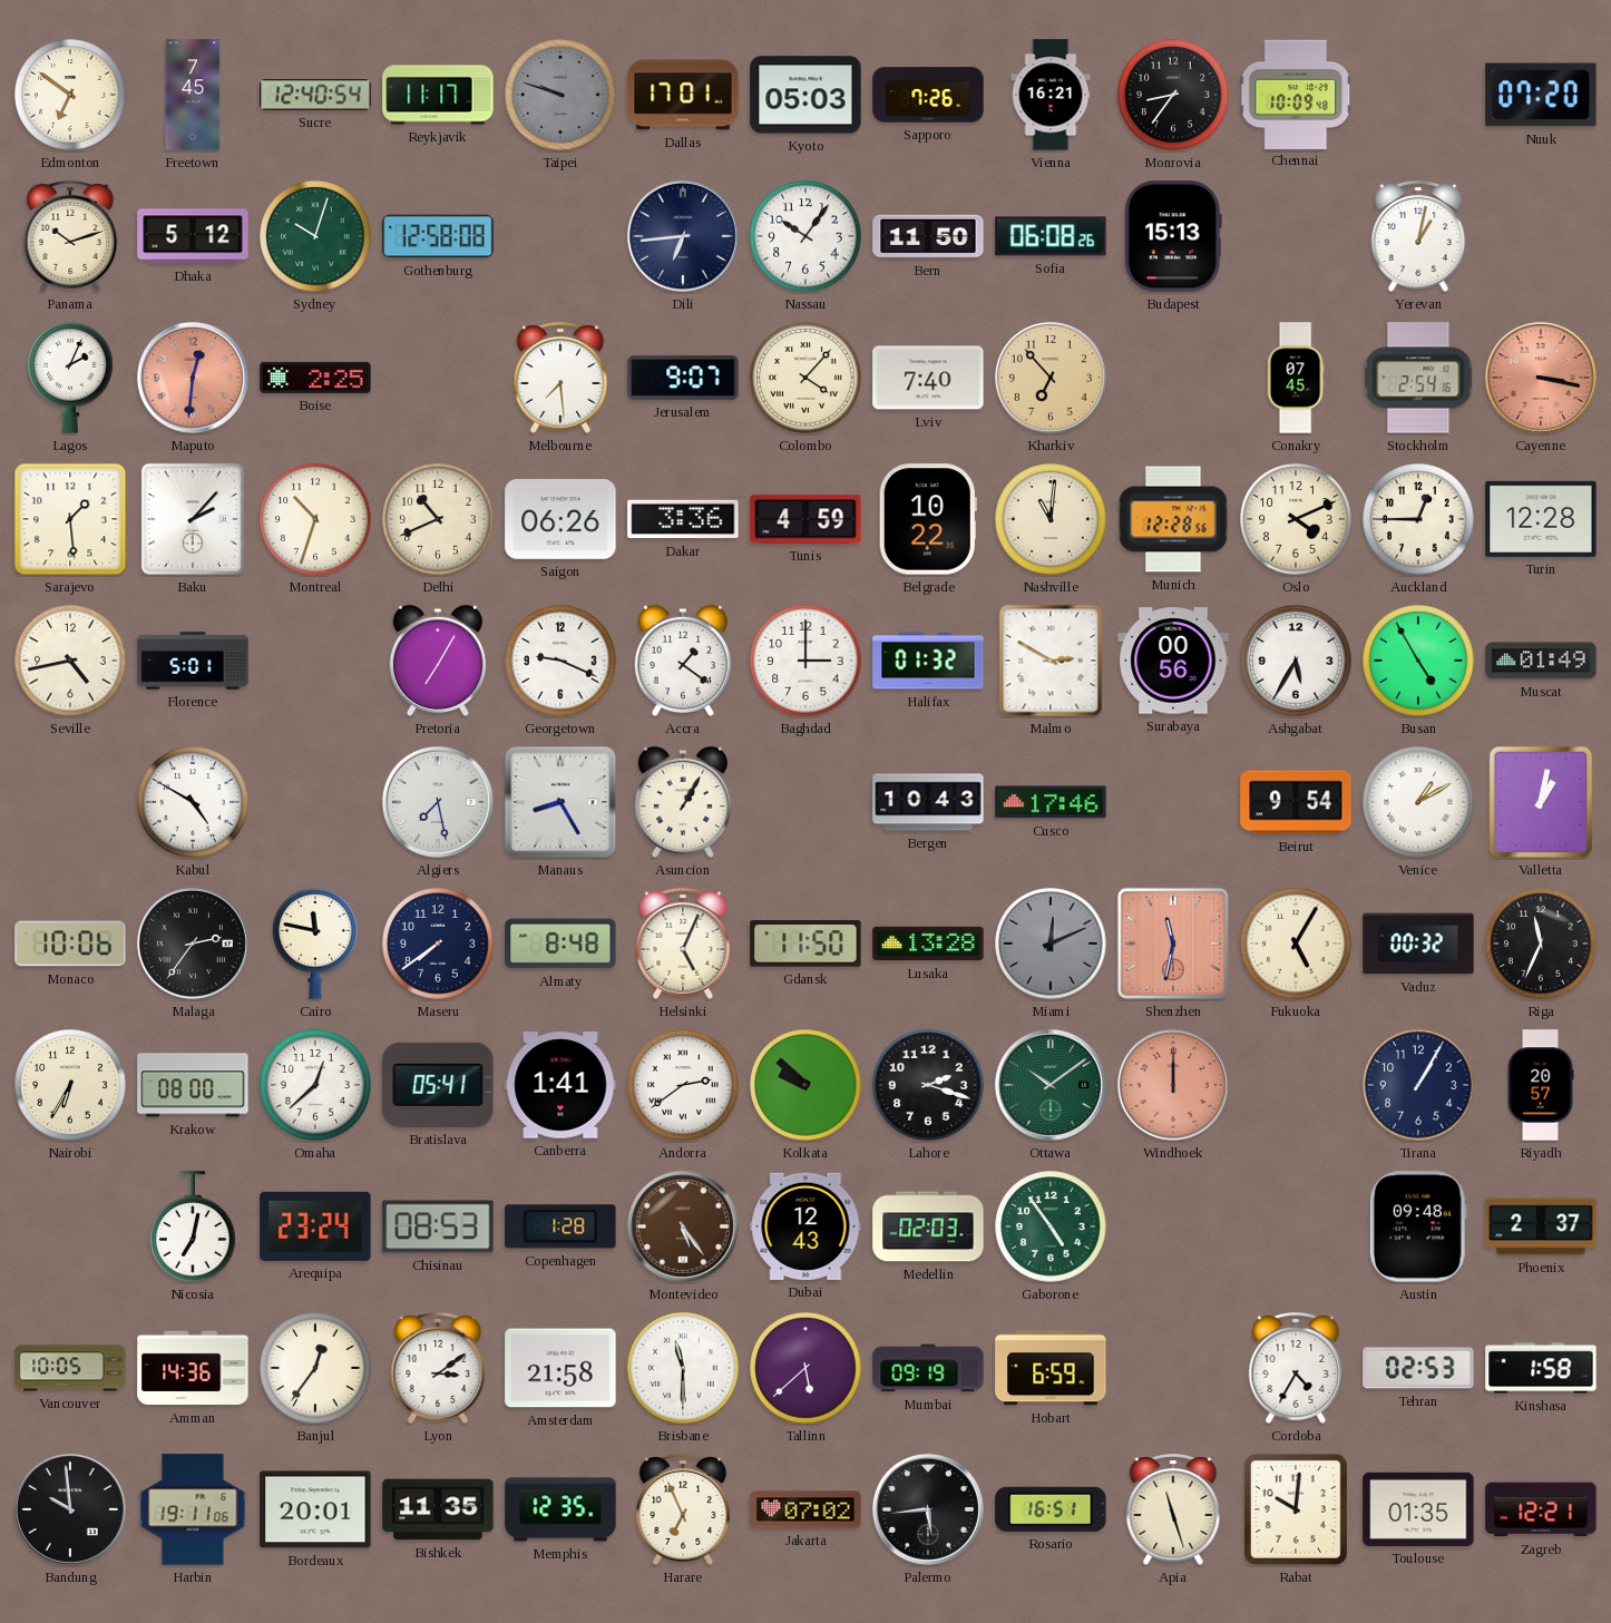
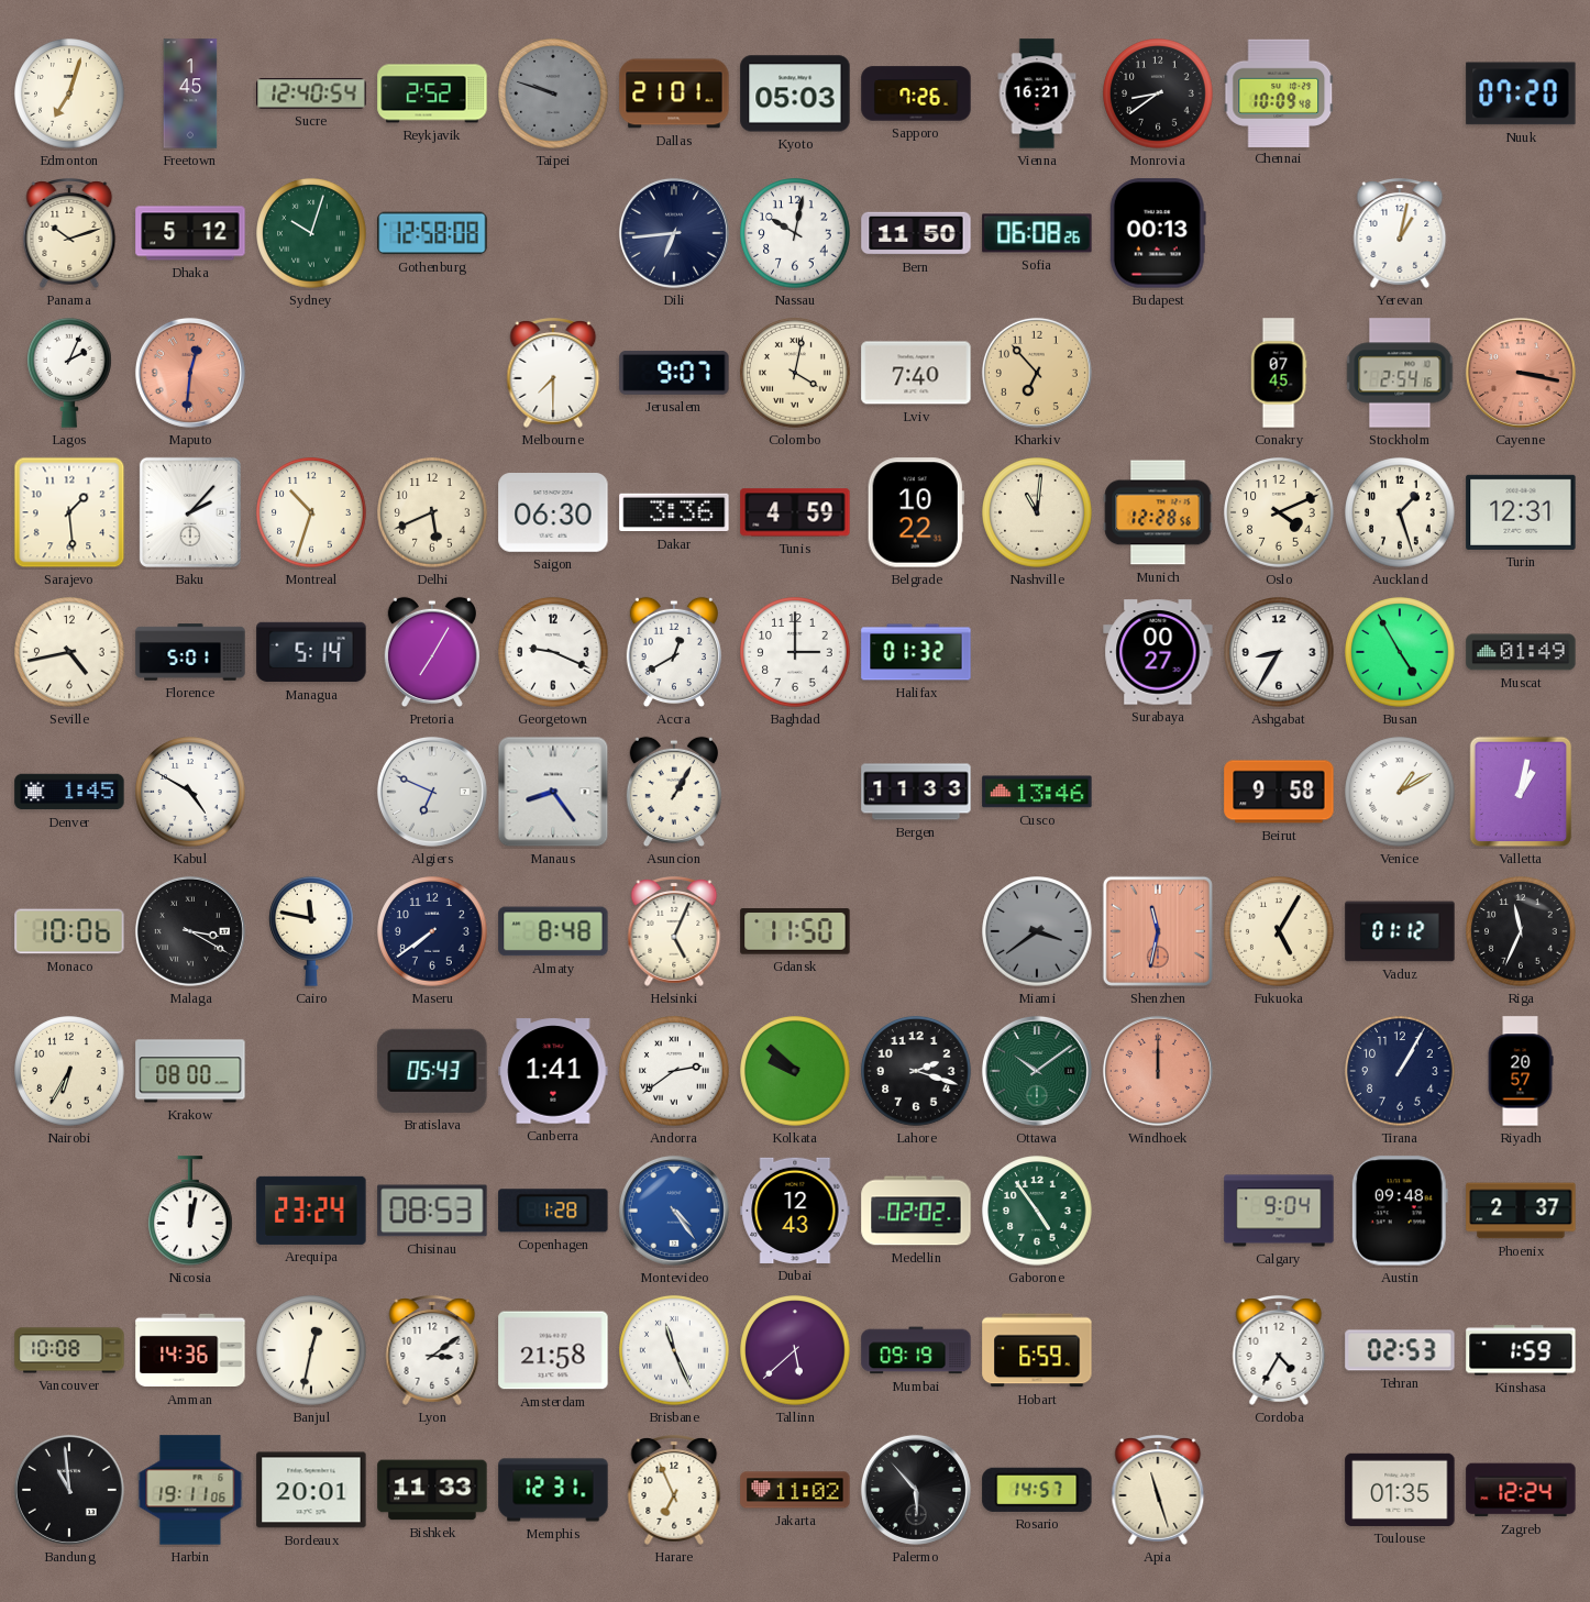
Edmonton: 6:51 -> 7:03 (69, 93)
Freetown: 7:45 -> 1:45 (190, 93)
Reykjavik: 11:17 -> 2:52 (432, 93)
Dallas: 17:01 -> 21:01 (674, 93)
Monrovia: 8:36 -> 8:39 (1158, 93)
Nassau: 10:06 -> 10:02 (795, 233)
Budapest: 15:13 -> 00:13 (1158, 233)
Boise: 2:25 -> none (315, 378)
Melbourne: 7:29 -> 7:30 (553, 374)
Colombo: 4:07 -> 4:02 (795, 373)
Delhi: 10:41 -> 5:41 (432, 512)
Saigon: 06:26 -> 06:30 (553, 513)
Auckland: 12:45 -> 1:27 (1400, 512)
Turin: 12:28 -> 12:31 (1521, 512)
Managua: none -> 5:14 (311, 652)
Accra: 1:21 -> 12:40 (674, 652)
Malmo: 2:50 -> none (1051, 661)
Surabaya: 00:56 -> 00:27 (1158, 652)
Ashgabat: 5:35 -> 8:35 (1279, 652)
Denver: none -> 1:45 (69, 792)
Algiers: 7:28 -> 6:49 (432, 792)
Manaus: 8:25 -> 8:24 (553, 792)
Bergen: 10:43 -> 11:33 (916, 792)
Cusco: 17:46 -> 13:46 (1037, 792)
Beirut: 9:54 -> 9:58 (1279, 792)
Malaga: 2:36 -> 3:20 (190, 931)
Lusaka: 13:28 -> none (928, 944)
Miami: 12:11 -> 3:39 (1037, 931)
Vaduz: 00:32 -> 01:12 (1400, 931)
Omaha: 12:38 -> none (315, 1085)
Bratislava: 05:41 -> 05:43 (432, 1071)
Nicosia: 7:02 -> 12:02 (191, 1211)
Montevideo: 5:24 -> 4:24 (674, 1211)
Montevideo dial: brown -> blue (674, 1211)
Medellin: 02:03 -> 02:02 (916, 1211)
Calgary: none -> 9:04 (1279, 1211)
Vancouver: 10:05 -> 10:08 (69, 1350)
Banjul: 12:36 -> 12:32 (311, 1350)
Brisbane: 11:30 -> 11:26 (674, 1350)
Kinshasa: 1:58 -> 1:59 (1521, 1350)
Bandung: 9:59 -> 10:59 (69, 1490)
Bishkek: 11:35 -> 11:33 (432, 1490)
Memphis: 12:35 -> 12:31 (553, 1490)
Jakarta: 07:02 -> 11:02 (795, 1490)
Palermo: 5:44 -> 5:53 (916, 1490)
Rosario: 16:51 -> 14:57 (1037, 1490)
Rabat: 10:01 -> none (1296, 1509)
Zagreb: 12:21 -> 12:24 (1521, 1490)
